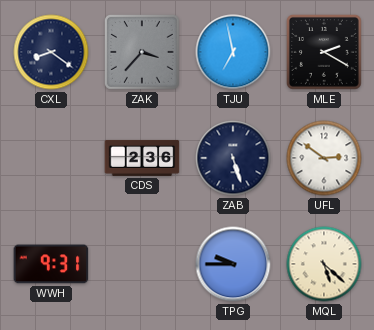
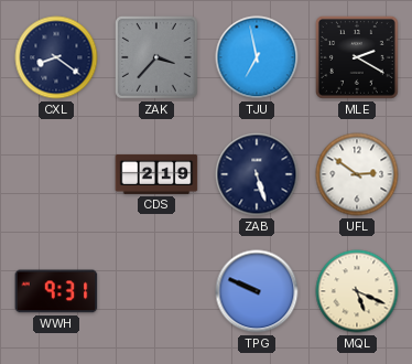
CDS: 2:36 -> 2:19 (156, 174)
TPG: 9:45 -> 9:49 (257, 291)
MQL: 5:22 -> 5:19 (357, 291)
